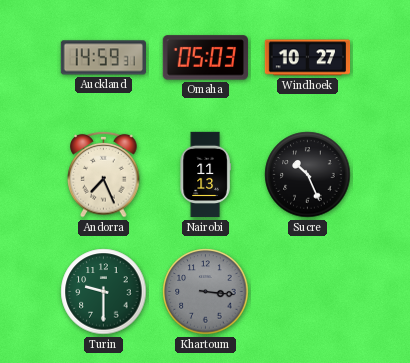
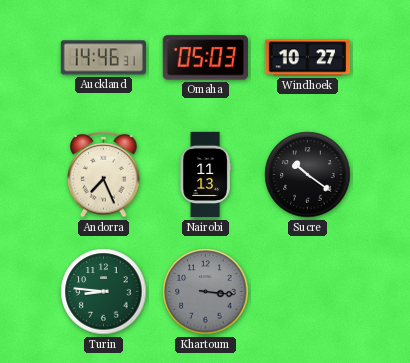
Auckland: 14:59 -> 14:46 (103, 58)
Sucre: 10:26 -> 10:21 (308, 175)
Turin: 9:30 -> 8:46 (104, 292)
